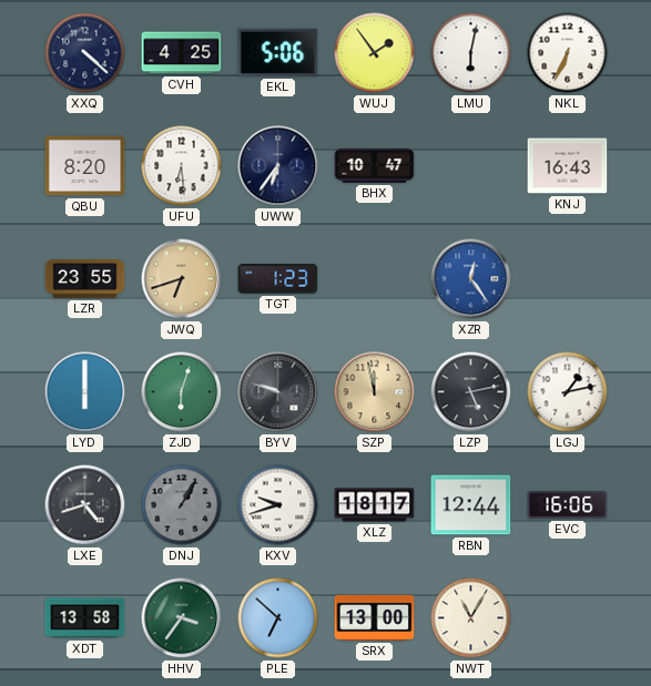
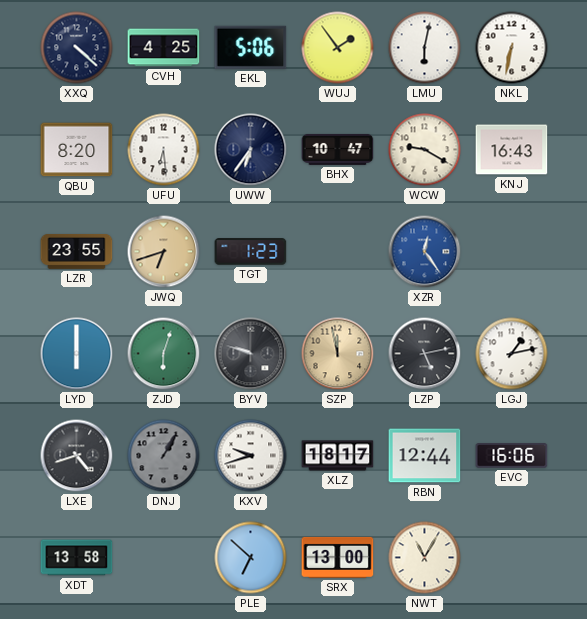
NKL: 6:34 -> 6:32 (512, 48)
WCW: none -> 9:20 (425, 150)
HHV: 3:36 -> none (182, 618)
